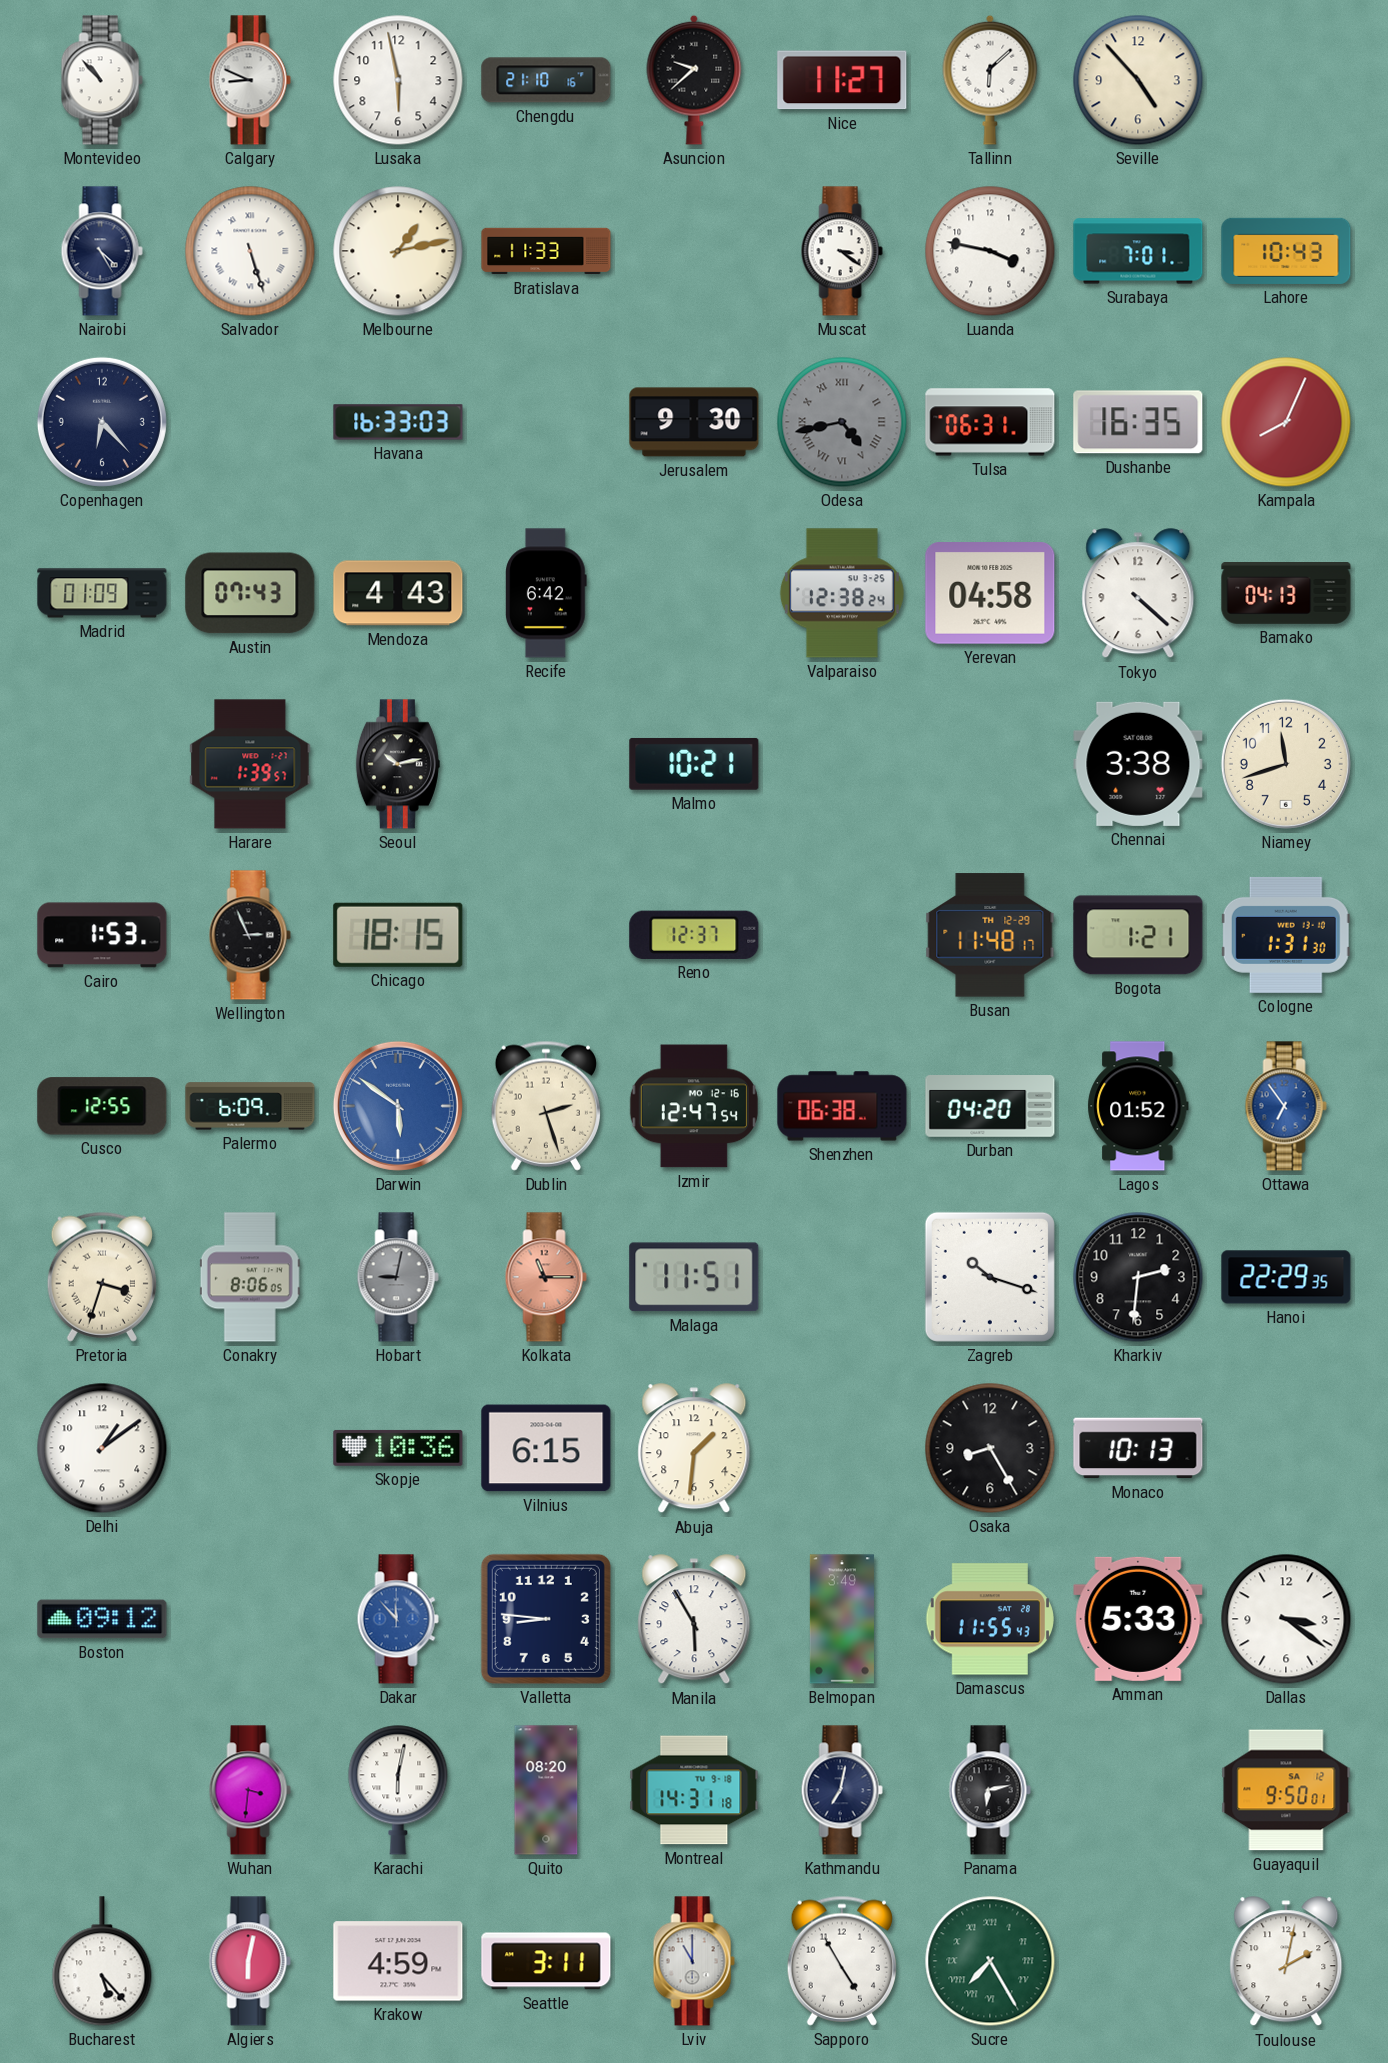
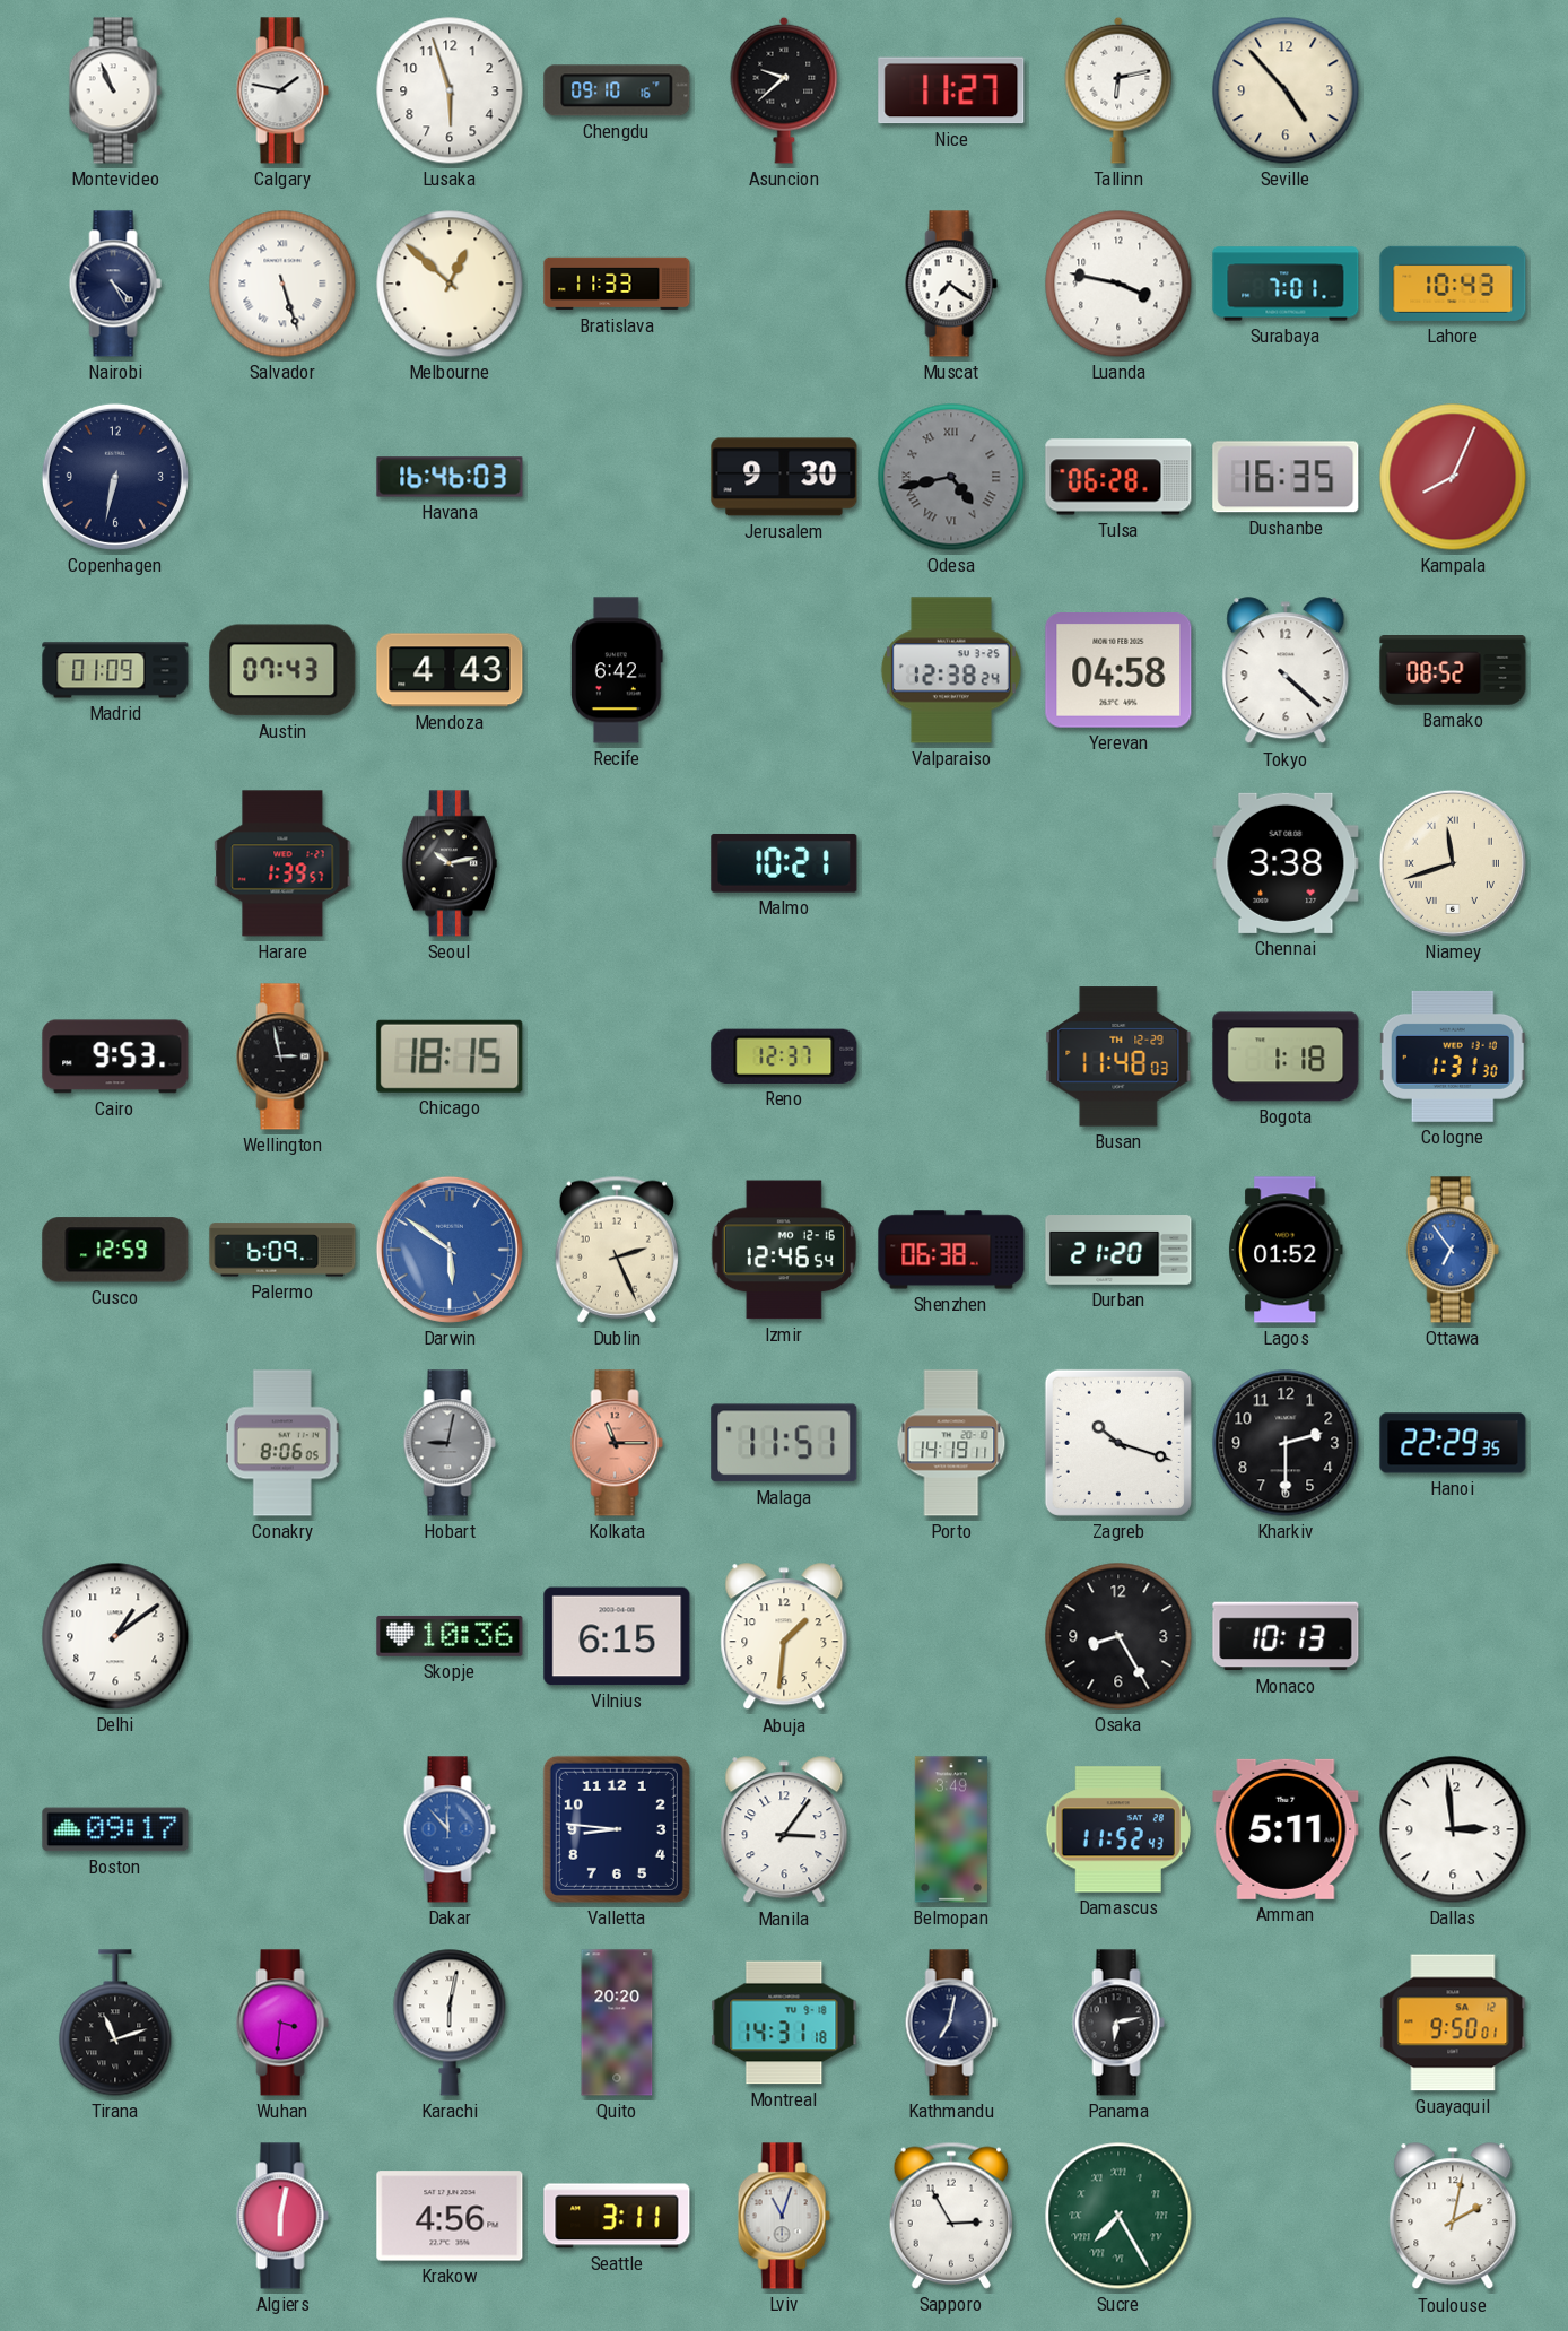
Montevideo: 10:53 -> 10:56 (115, 90)
Calgary: 8:49 -> 1:47 (282, 90)
Lusaka: 5:58 -> 5:57 (450, 90)
Chengdu: 21:10 -> 09:10 (617, 90)
Tallinn: 6:08 -> 6:13 (1118, 90)
Melbourne: 1:13 -> 12:52 (450, 284)
Muscat: 3:21 -> 7:21 (951, 284)
Copenhagen: 6:23 -> 6:32 (115, 477)
Havana: 16:33 -> 16:46 (450, 477)
Tulsa: 06:31 -> 06:28 (1118, 477)
Bamako: 04:13 -> 08:52 (1453, 671)
Niamey numerals: Arabic -> Roman (1453, 863)
Cairo: 1:53 -> 9:53 (115, 1056)
Wellington: 2:56 -> 2:58 (282, 1056)
Busan: 11:48:17 -> 11:48:03 (1118, 1056)
Bogota: 1:21 -> 1:18 (1286, 1056)
Cusco: 12:55 -> 12:59 (115, 1250)
Dublin: 2:27 -> 2:26 (617, 1250)
Izmir: 12:47 -> 12:46 (784, 1250)
Durban: 04:20 -> 21:20 (1118, 1251)
Pretoria: 3:33 -> none (102, 1277)
Porto: none -> 14:19 (951, 1443)
Kharkiv: 2:31 -> 2:30 (1286, 1443)
Boston: 09:12 -> 09:17 (115, 1829)
Manila: 5:55 -> 3:06 (784, 1830)
Damascus: 11:55 -> 11:52 (1117, 1829)
Amman: 5:33 -> 5:11 (1286, 1829)
Dallas: 3:21 -> 2:59 (1453, 1829)
Tirana: none -> 11:12 (115, 2023)
Quito: 08:20 -> 20:20 (617, 2023)
Bucharest: 5:23 -> none (102, 1961)
Krakow: 4:59 -> 4:56 (450, 2216)
Lviv: 11:00 -> 11:03 (784, 2216)
Sapporo: 4:55 -> 2:55 (951, 2216)
